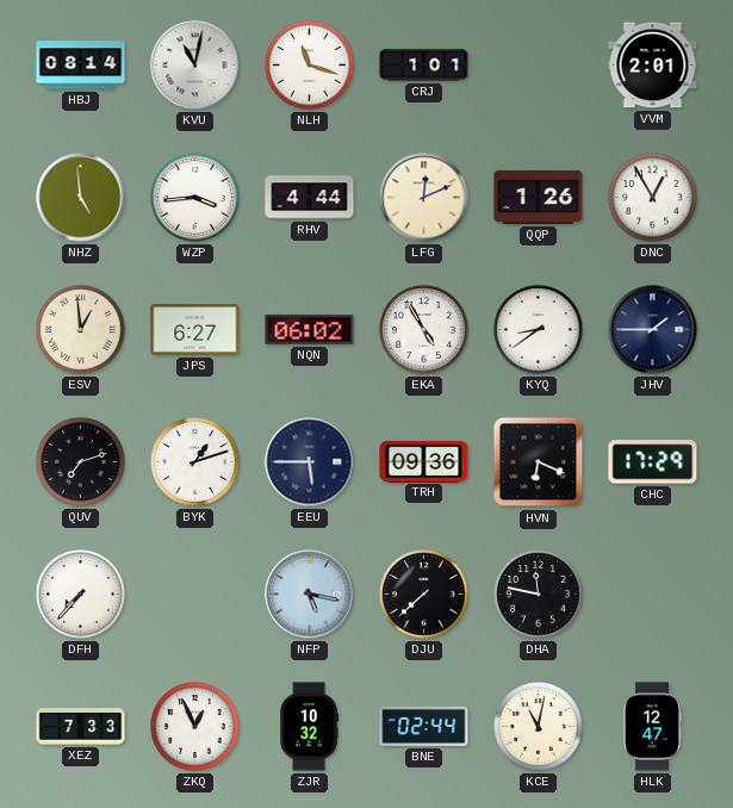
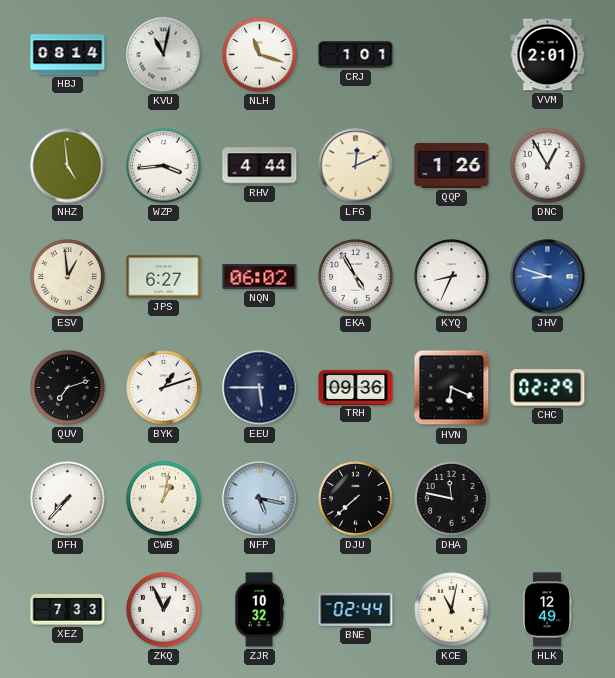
KYQ: 8:39 -> 8:34 (452, 277)
JHV: 1:45 -> 8:48 (548, 277)
JHV dial: navy -> blue (548, 277)
CHC: 17:29 -> 02:29 (548, 388)
CWB: none -> 1:02 (164, 499)
HLK: 12:47 -> 12:49 (548, 610)
